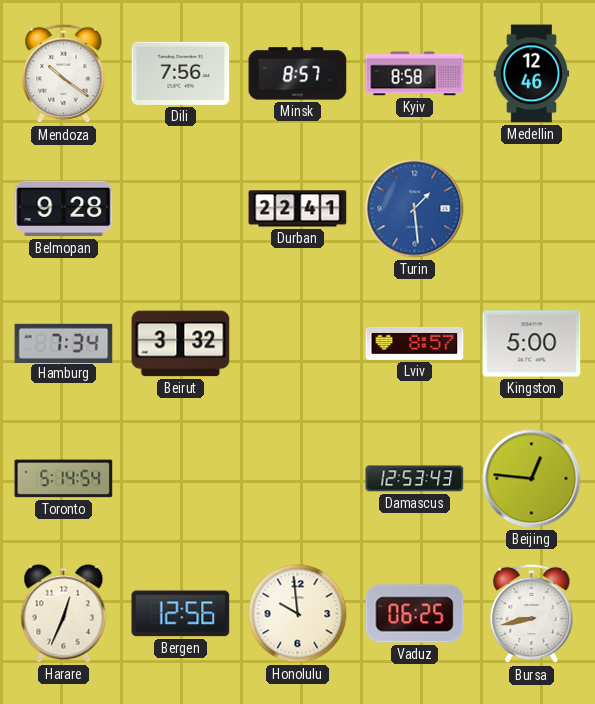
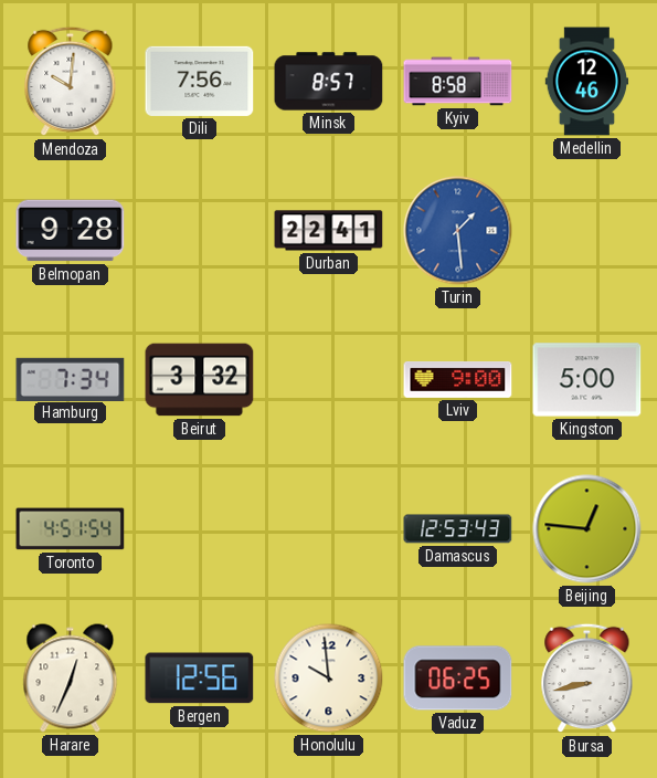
Mendoza: 10:21 -> 10:01 (71, 82)
Lviv: 8:57 -> 9:00 (458, 379)
Toronto: 5:14 -> 4:51 (71, 529)
